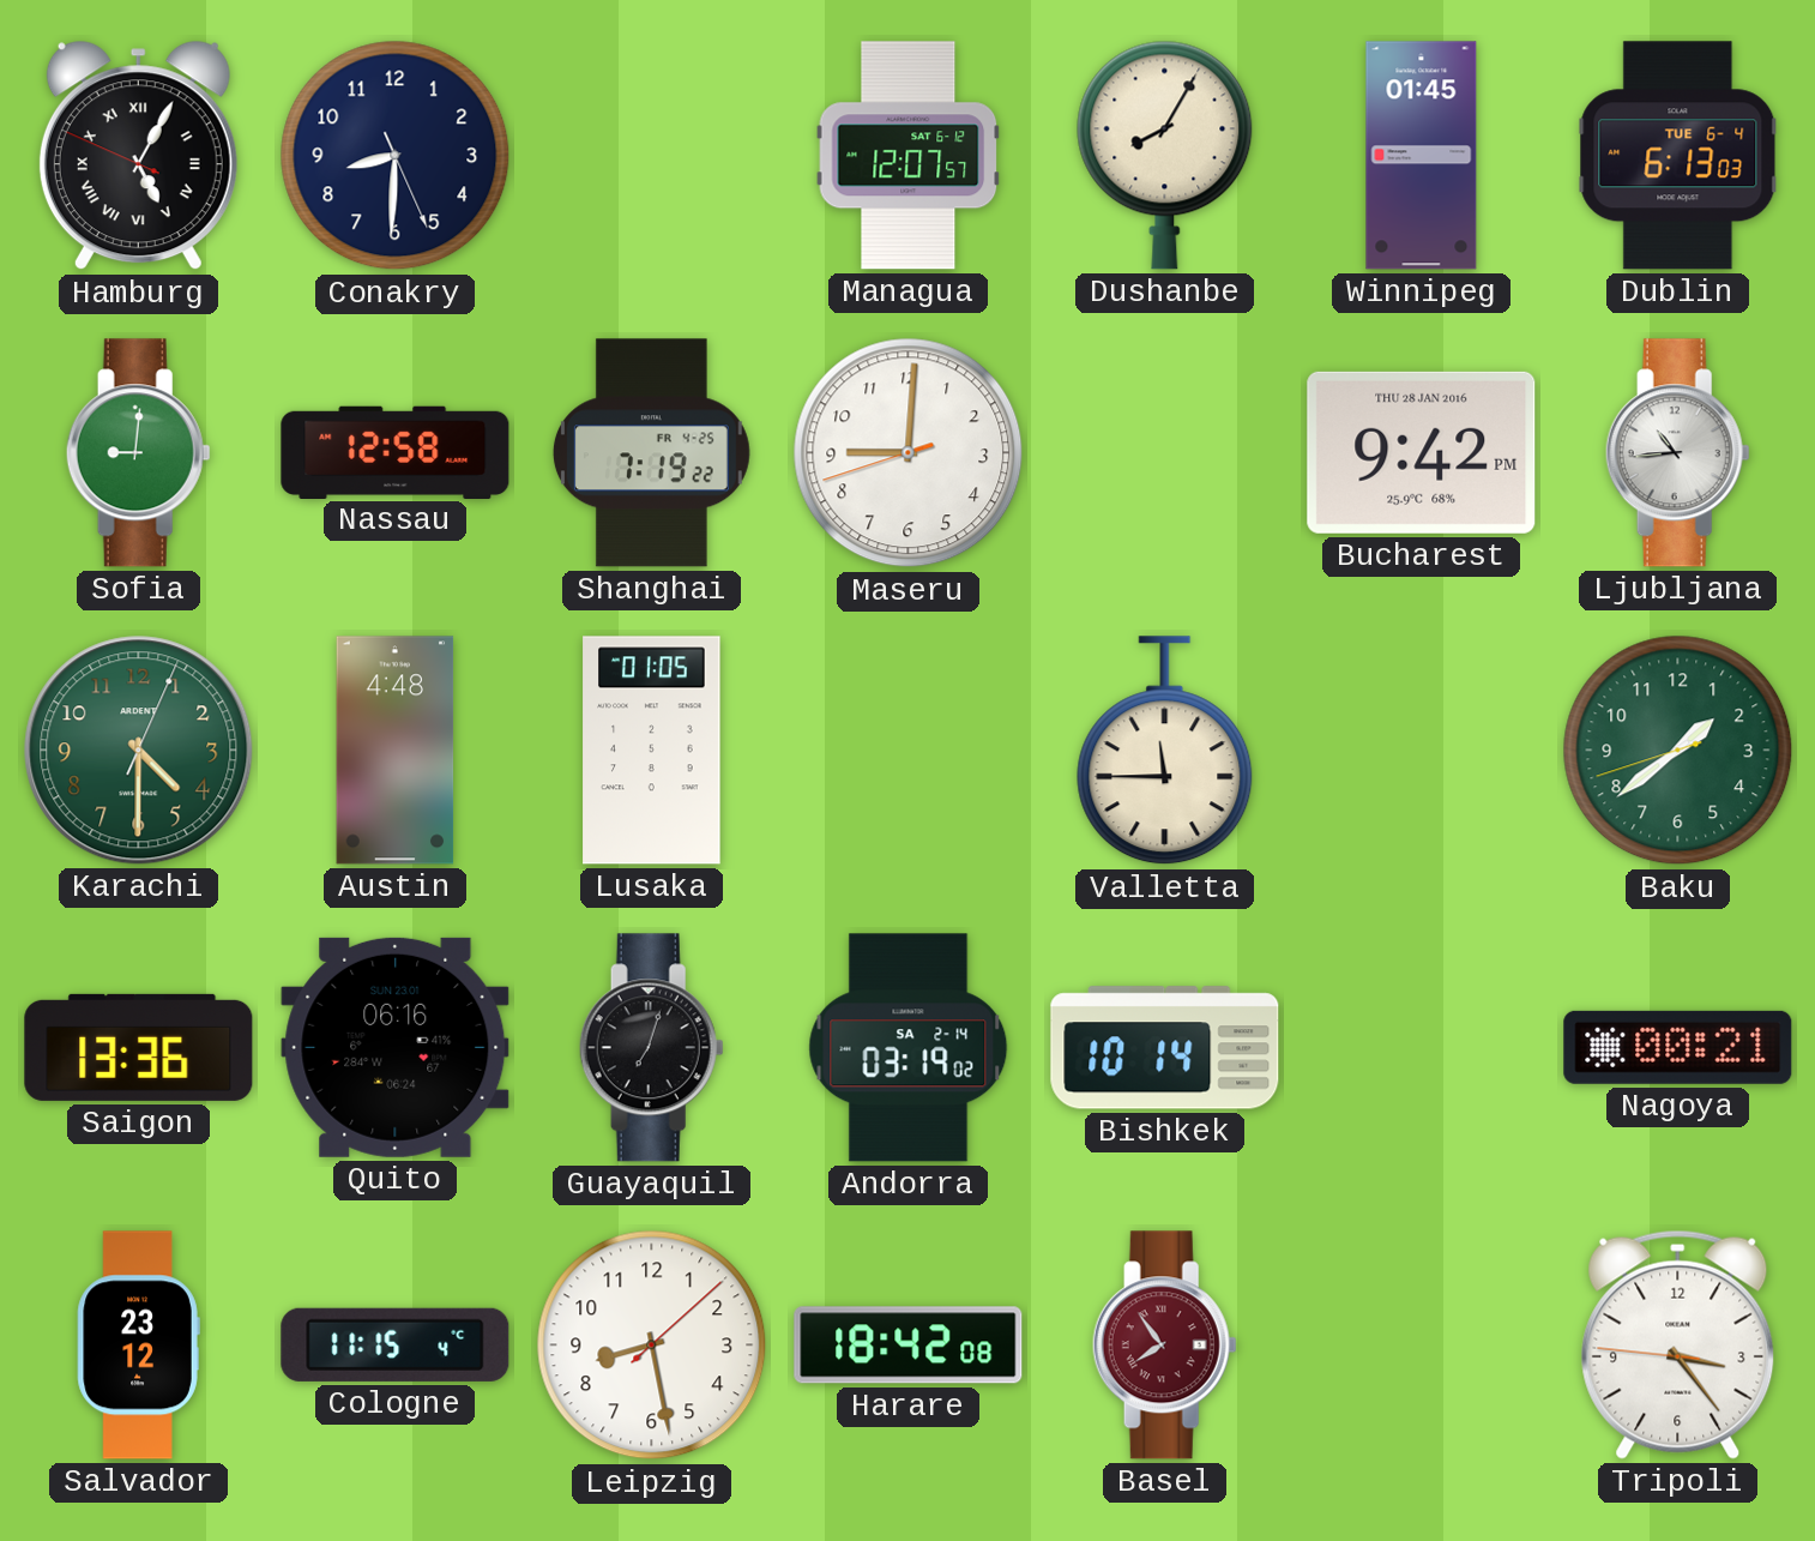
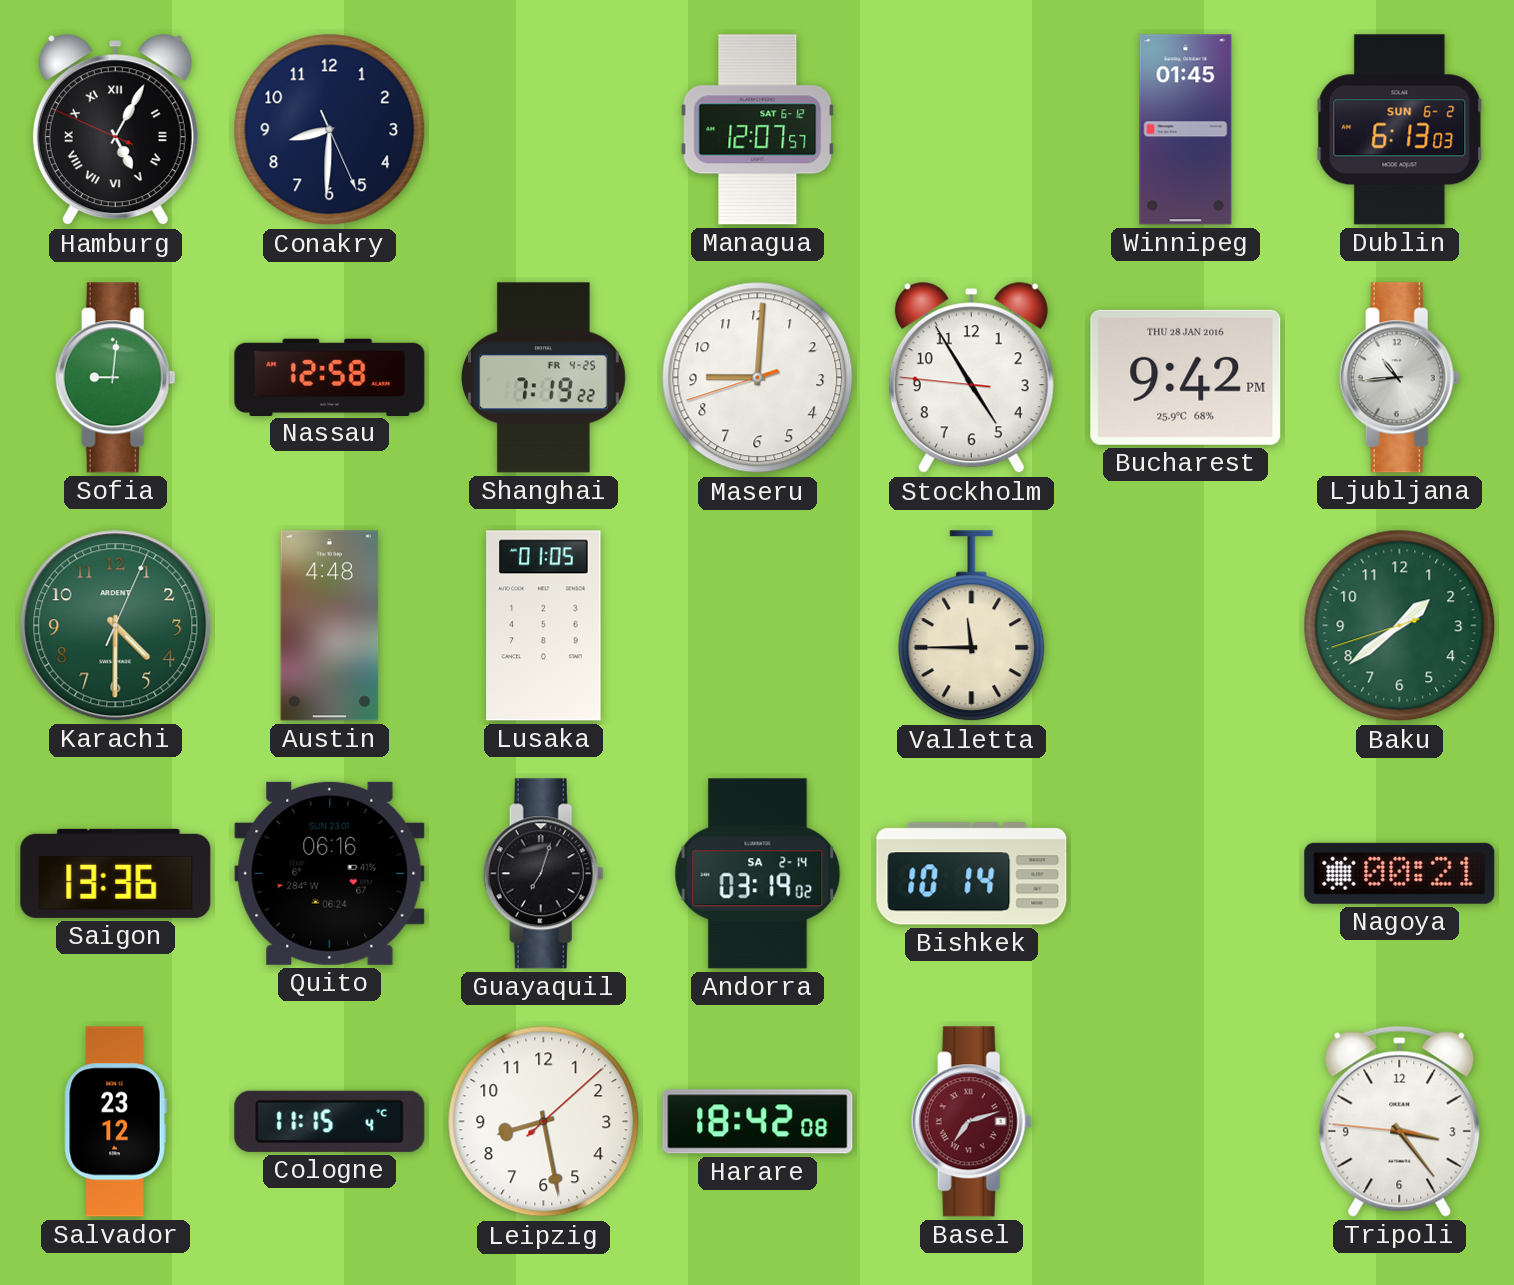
Dushanbe: 8:05 -> none (1165, 155)
Dublin date: TUE 6-4 -> SUN 6-2 (1400, 130)
Stockholm: none -> 4:54 (971, 378)
Basel: 7:54 -> 7:12 (971, 1122)
